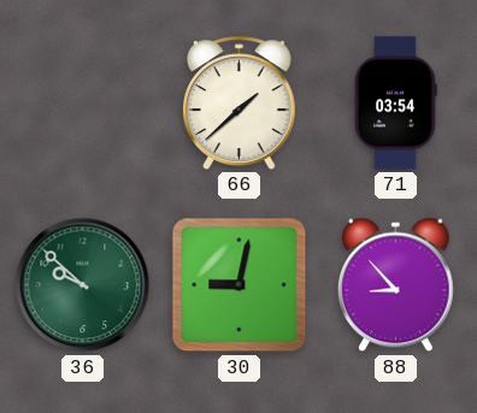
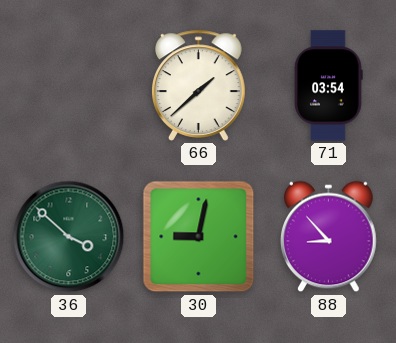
36: 9:52 -> 3:52 (69, 237)
